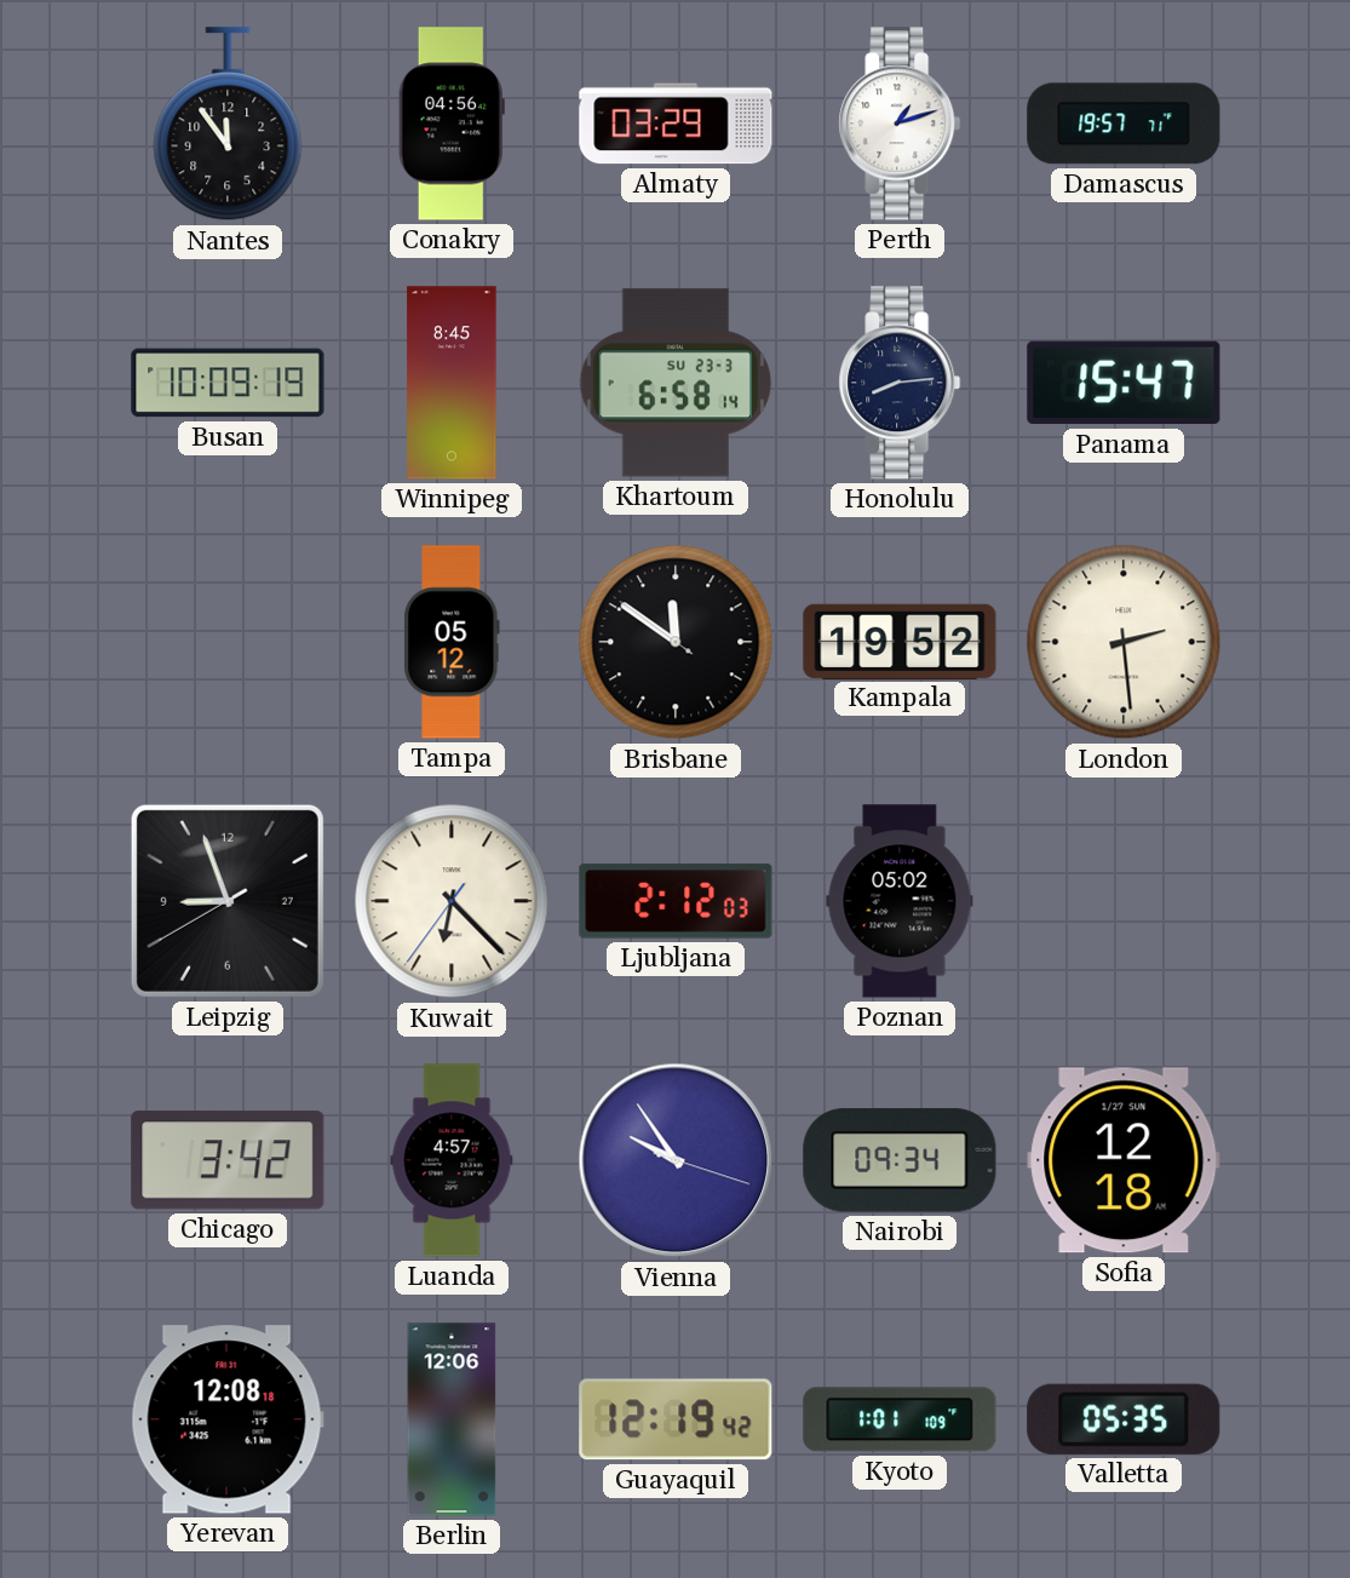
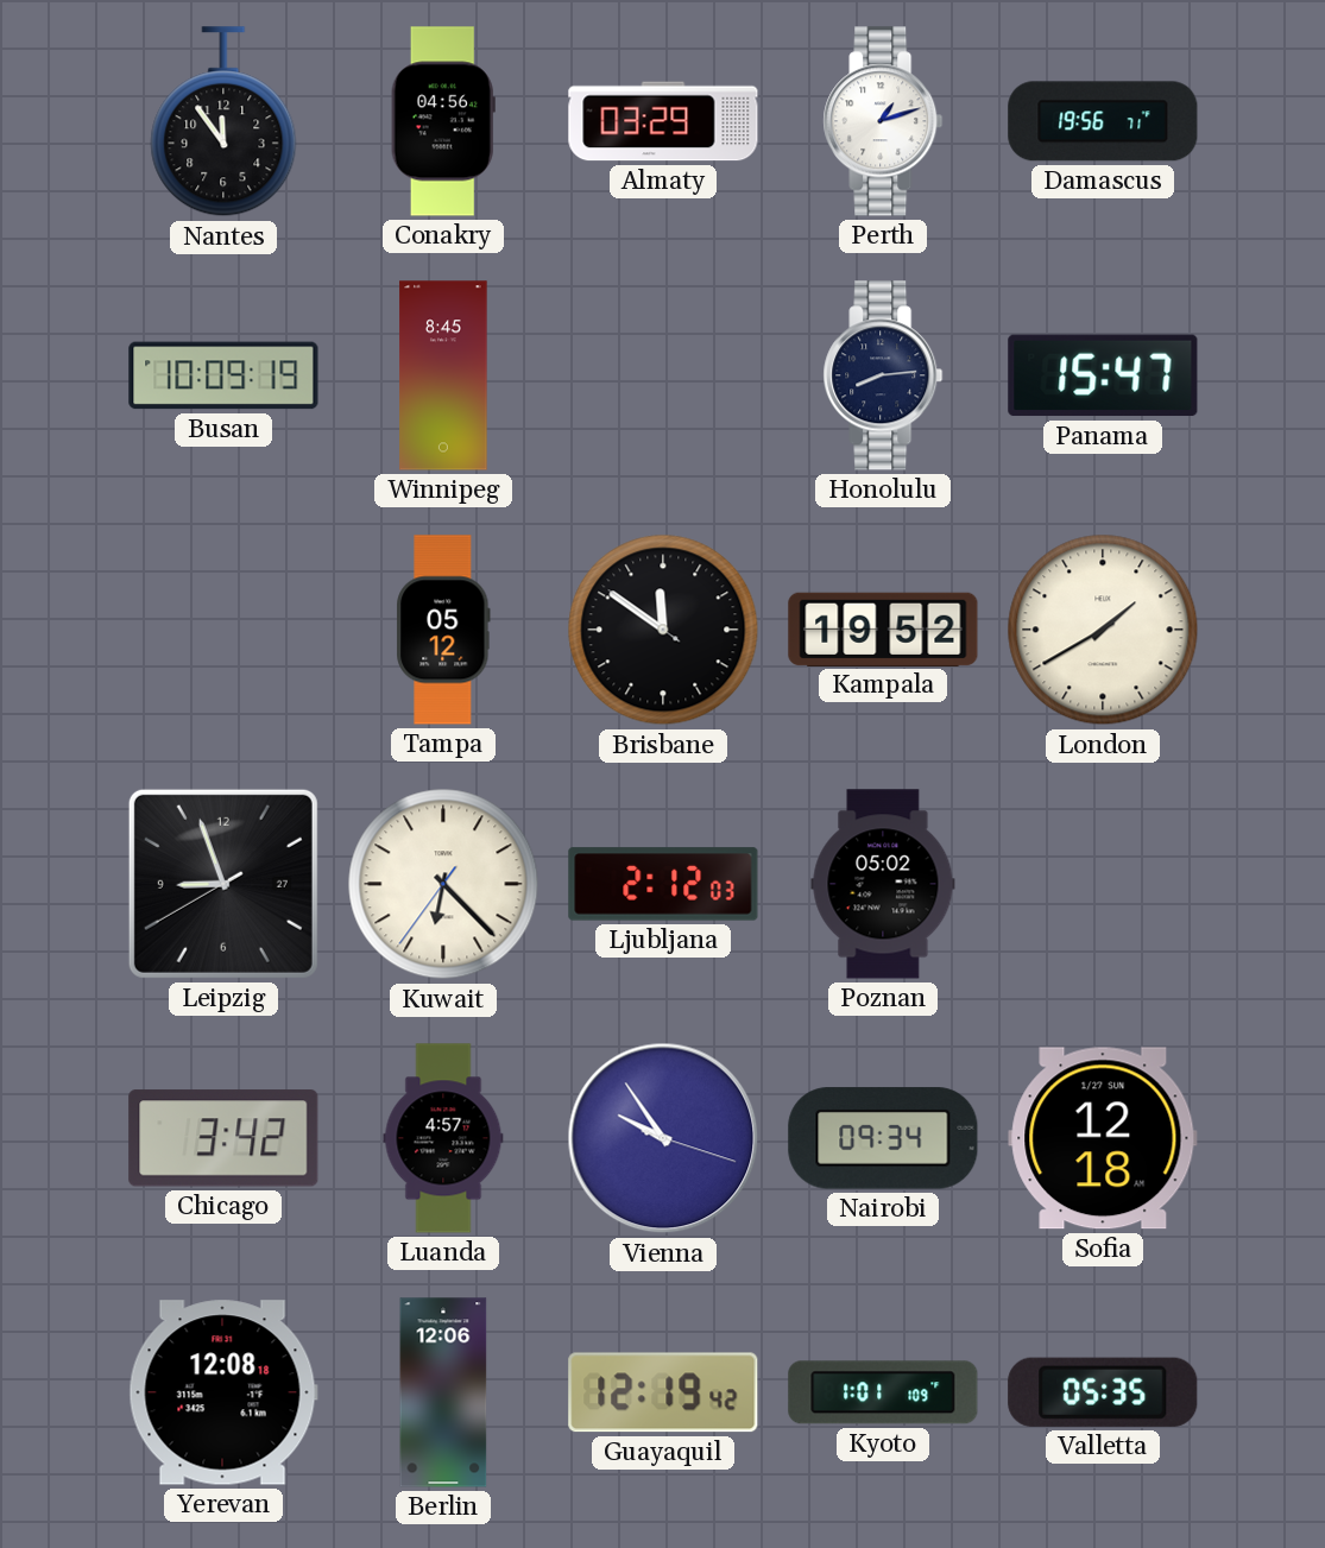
Damascus: 19:57 -> 19:56 (1103, 121)
Khartoum: 6:58 -> none (676, 383)
London: 2:29 -> 1:40 (1103, 630)
